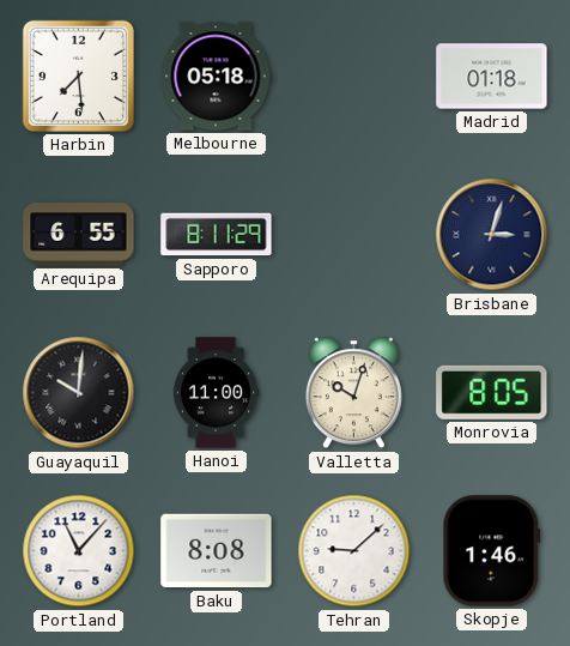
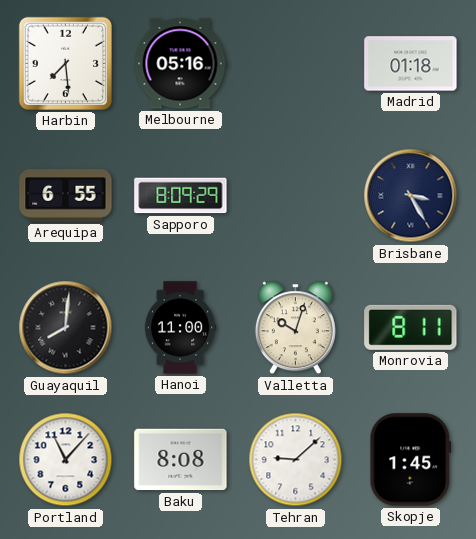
Melbourne: 05:18 -> 05:16 (180, 64)
Sapporo: 8:11 -> 8:09 (181, 196)
Brisbane: 3:03 -> 3:25 (411, 196)
Guayaquil: 10:01 -> 8:01 (66, 328)
Monrovia: 8:05 -> 8:11 (411, 327)
Skopje: 1:46 -> 1:45 (411, 460)
